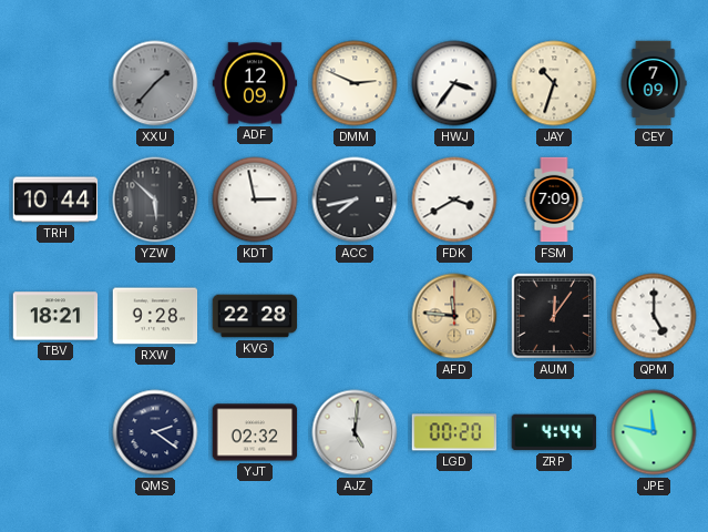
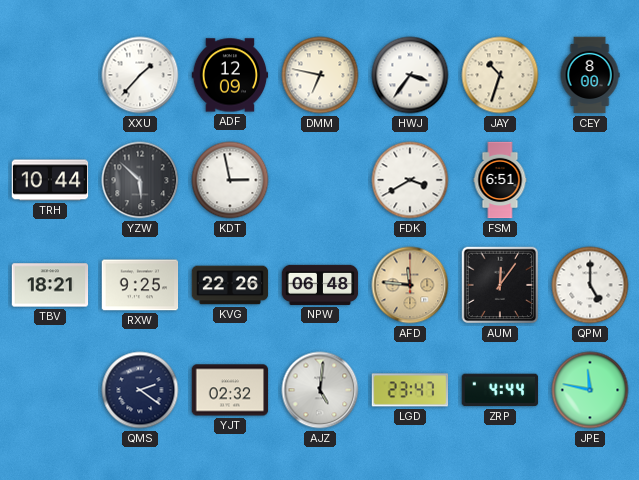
XXU dial: grey -> white (140, 75)
DMM: 2:49 -> 6:47 (320, 75)
CEY: 7:09 -> 8:00 (590, 75)
ACC: 7:43 -> none (355, 199)
FSM: 7:09 -> 6:51 (500, 180)
RXW: 9:28 -> 9:25 (140, 285)
KVG: 22:28 -> 22:26 (230, 285)
NPW: none -> 06:48 (320, 285)
LGD: 00:20 -> 23:47 (410, 390)
